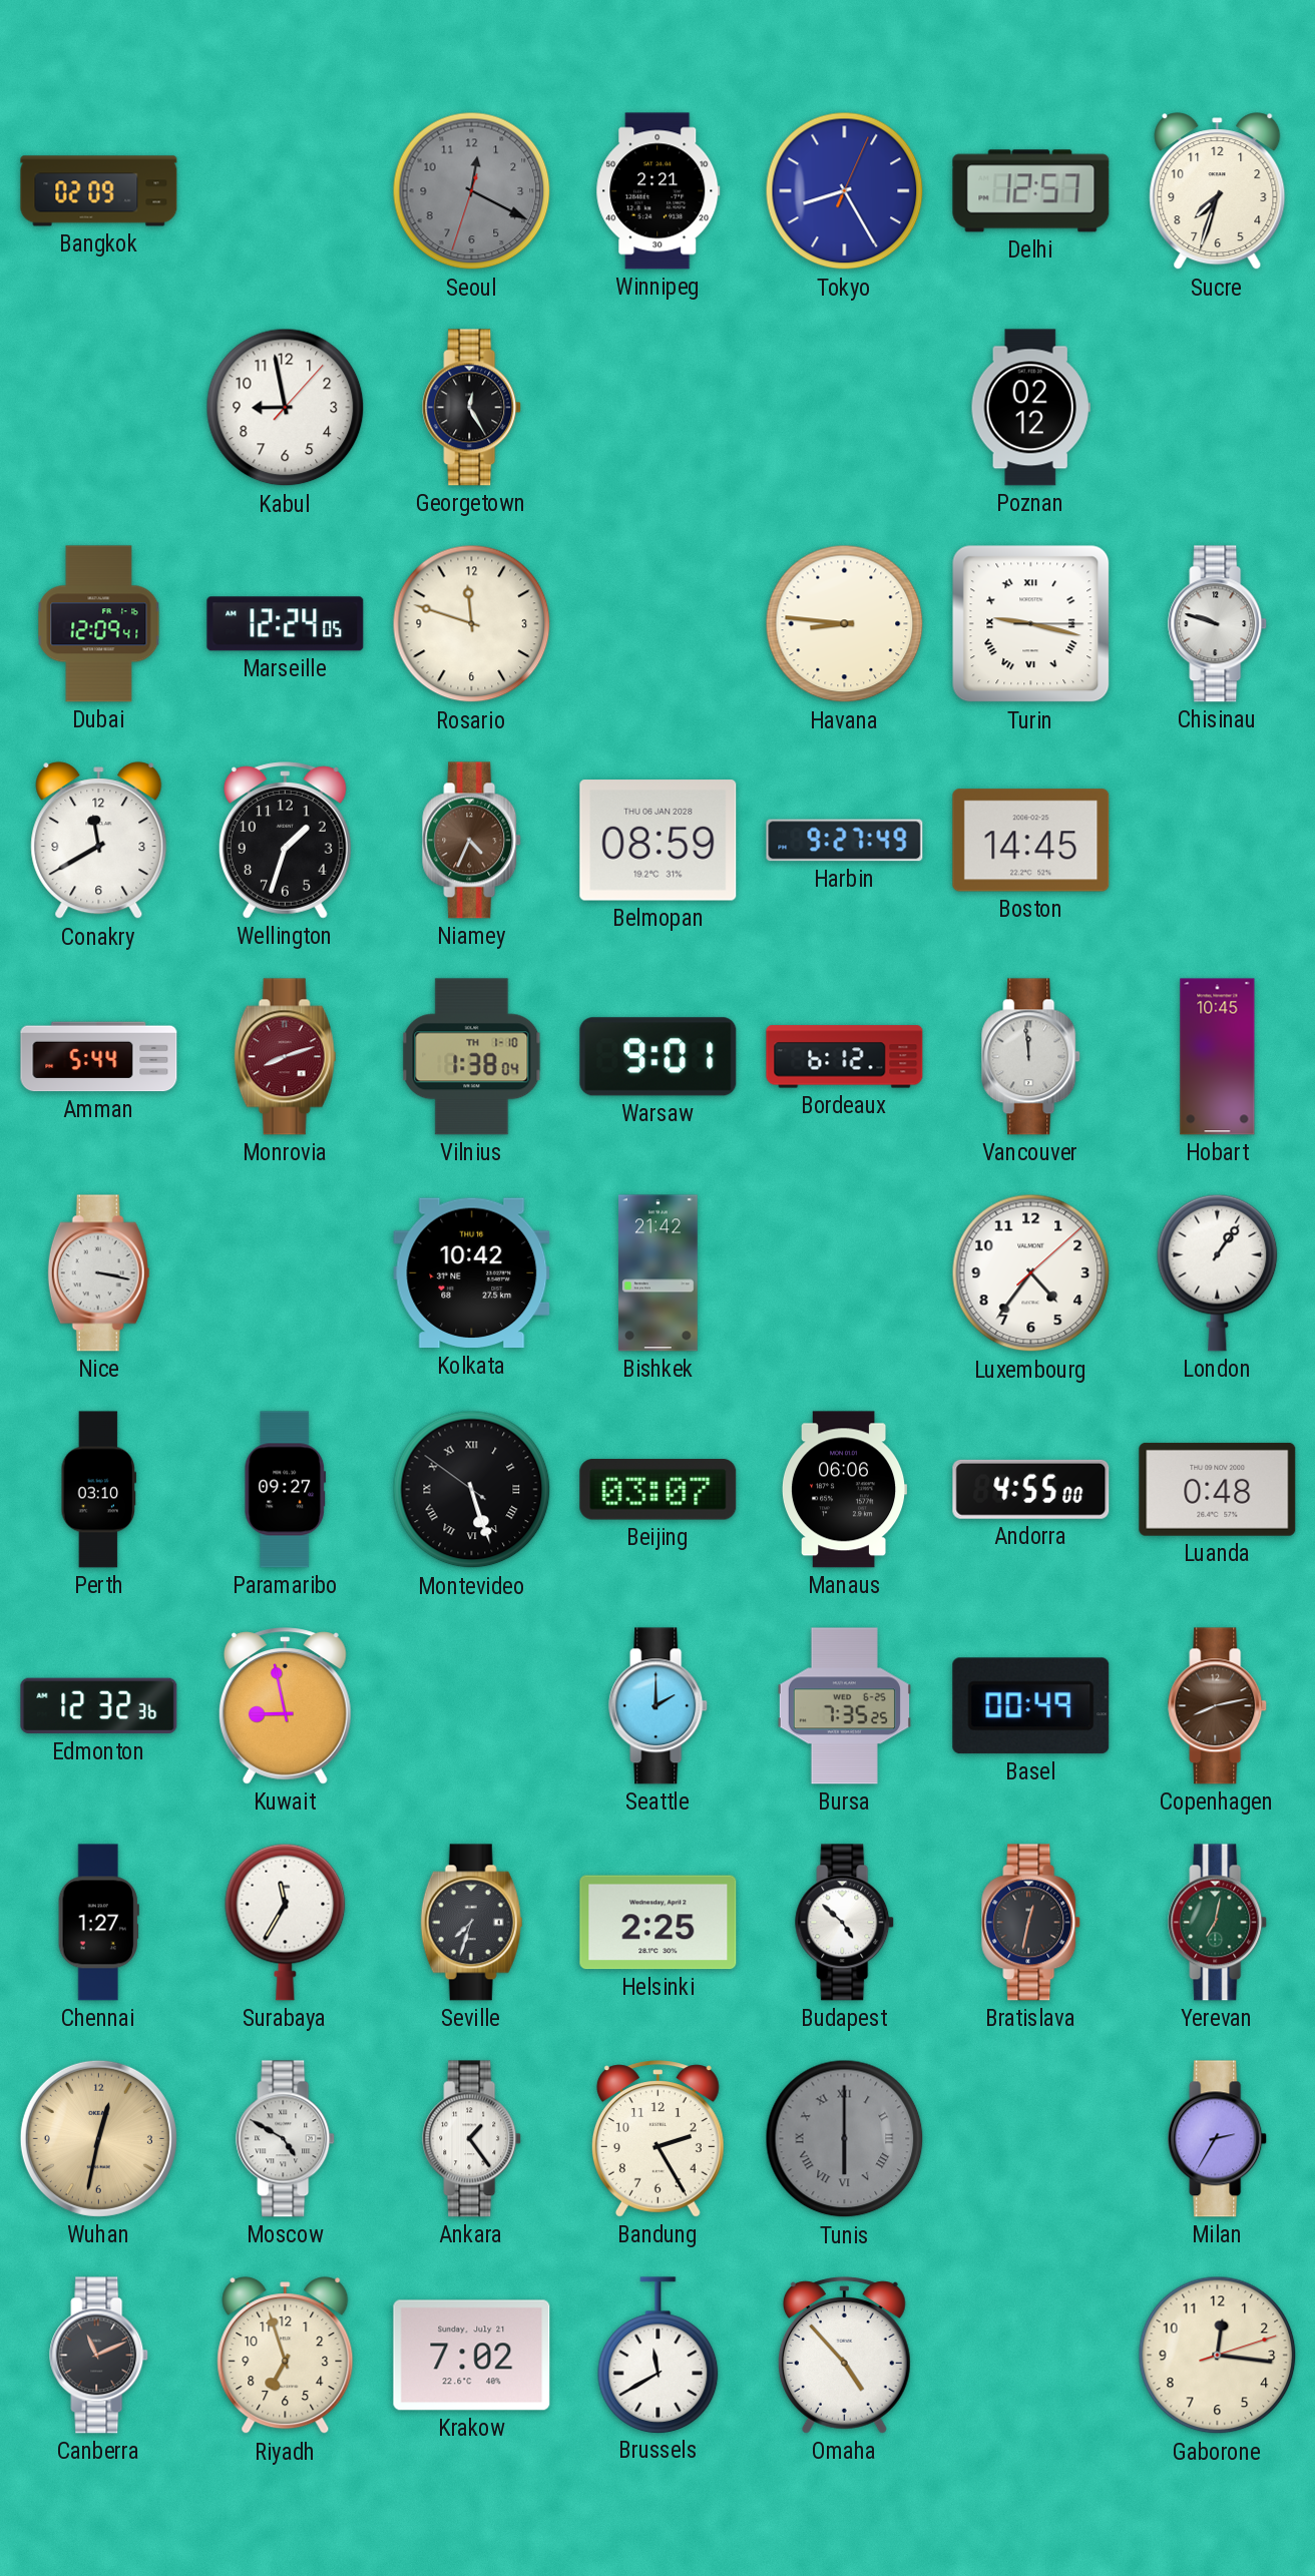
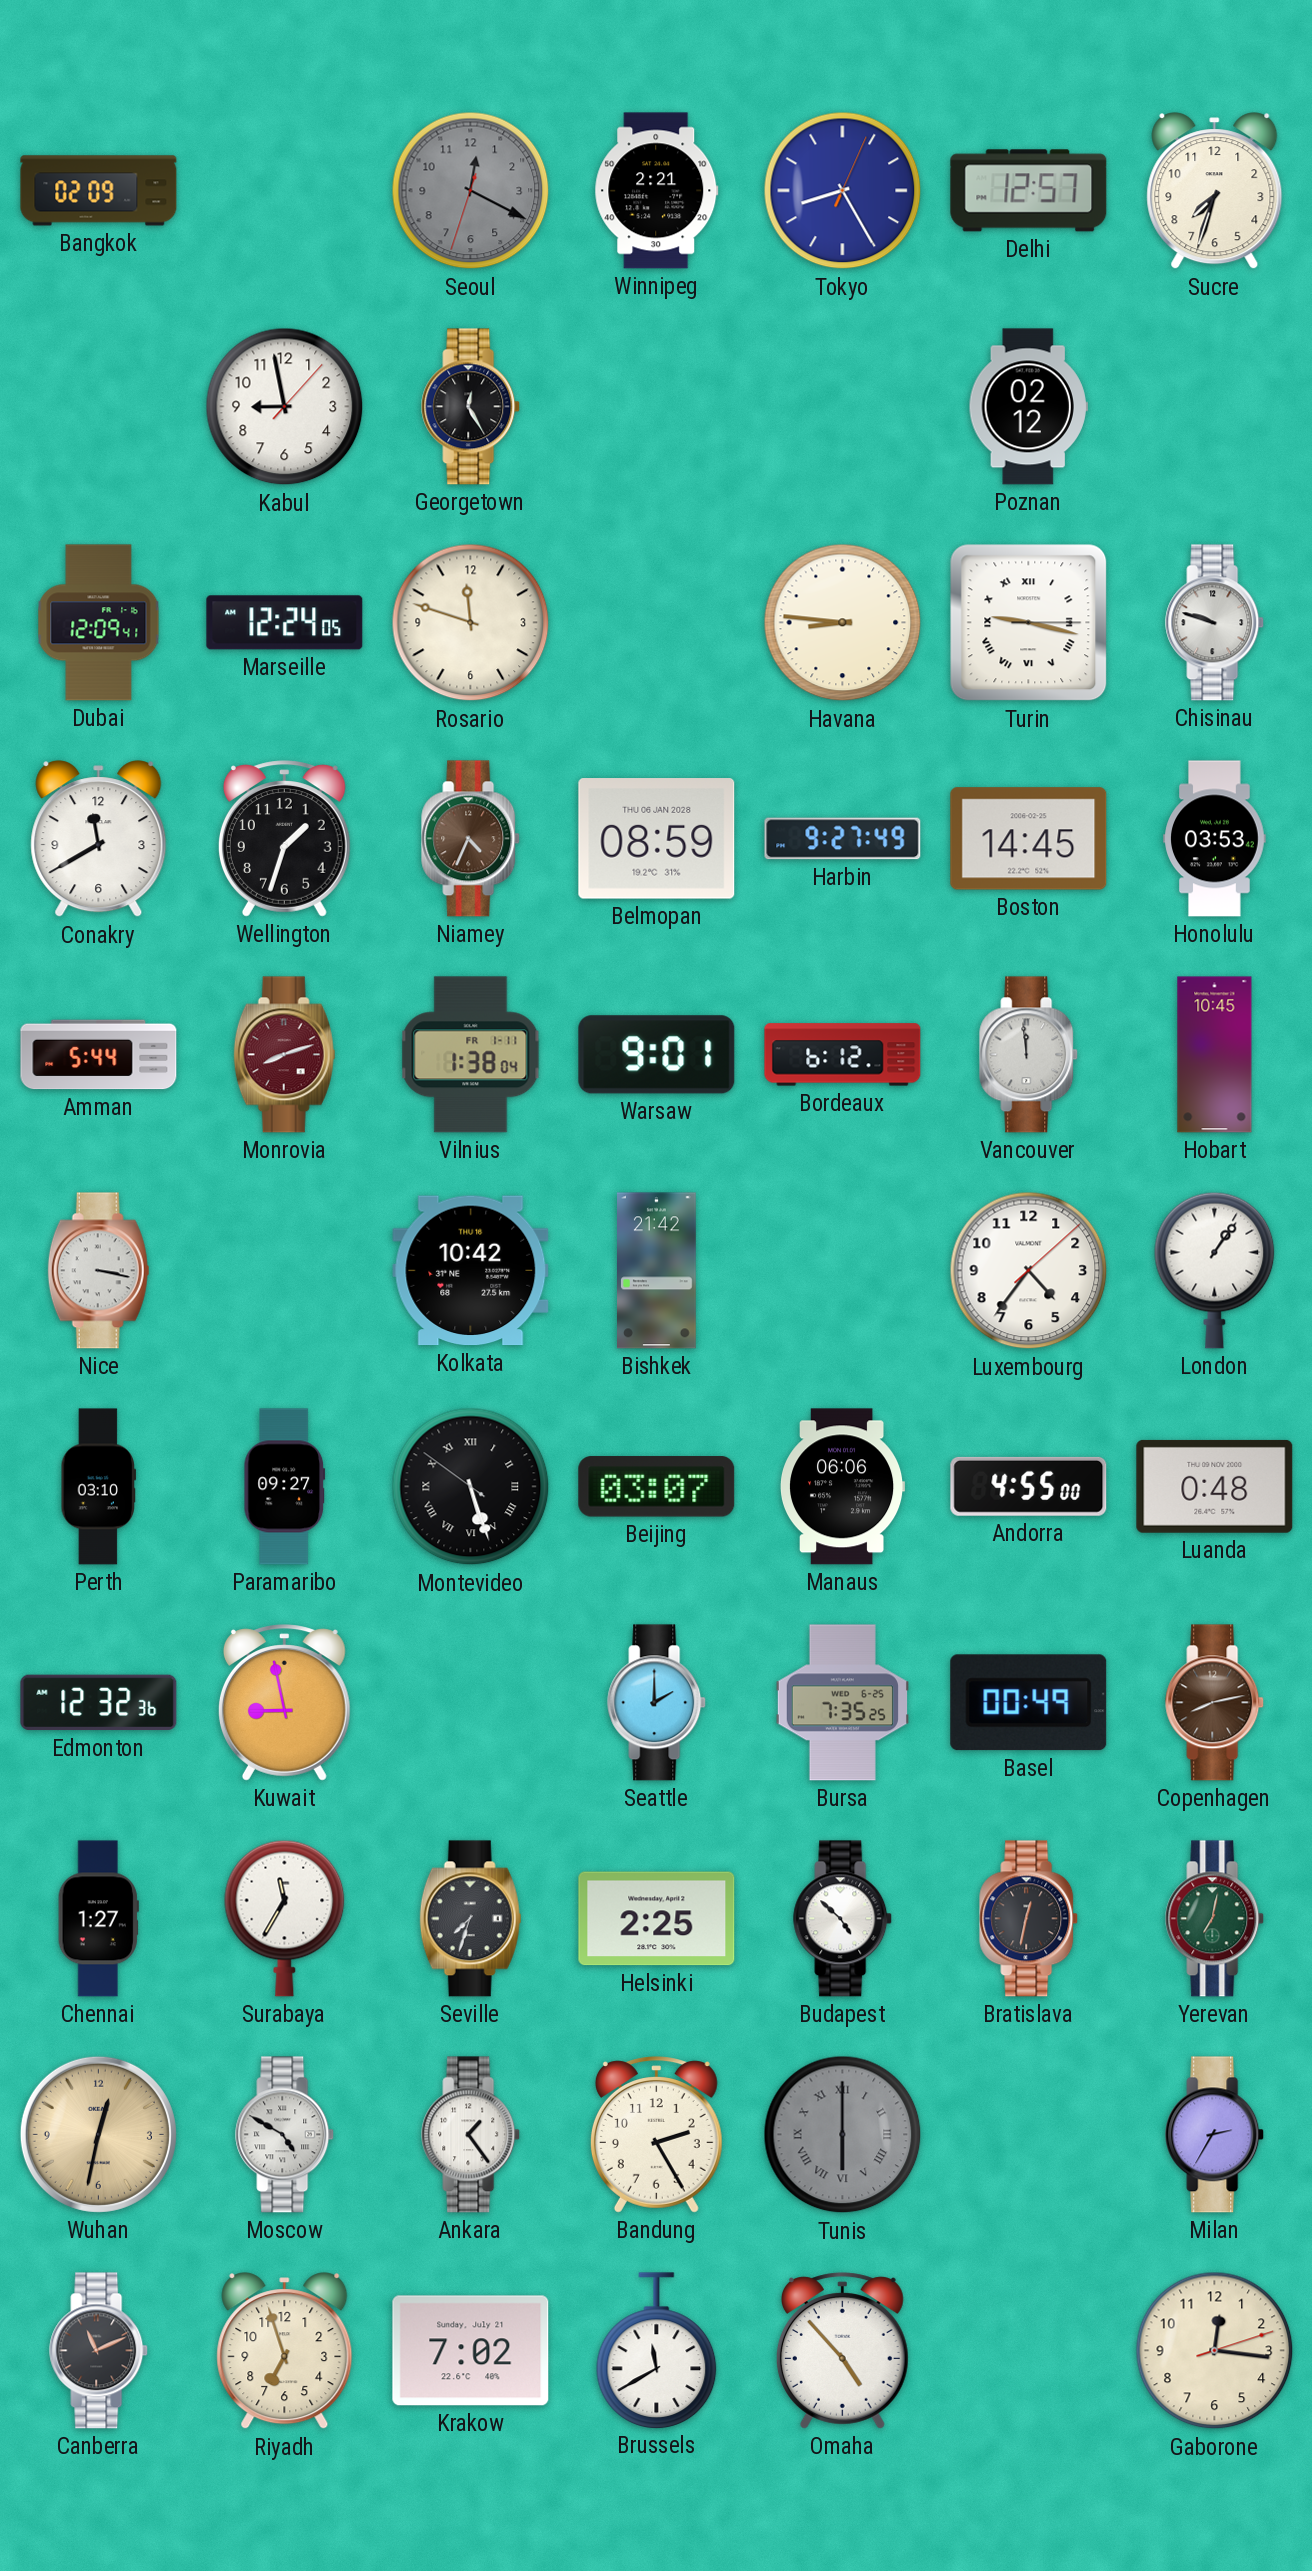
Honolulu: none -> 03:53 (1215, 839)
Vilnius date: TH 1-10 -> FR 1-11 (471, 1055)
